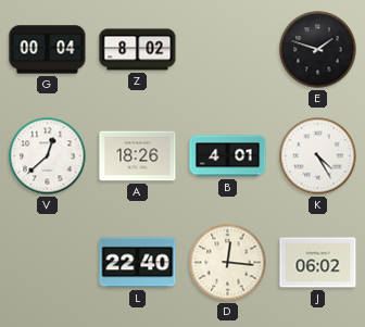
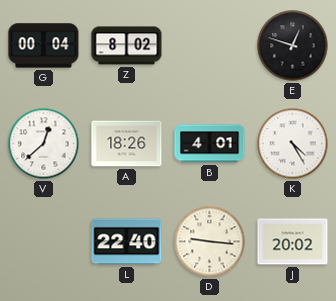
E: 1:48 -> 12:48 (293, 46)
D: 12:16 -> 9:16 (210, 242)
J: 06:02 -> 20:02 (293, 242)
